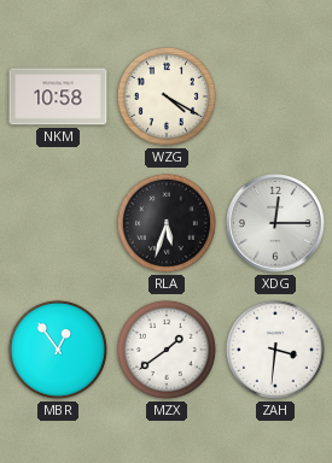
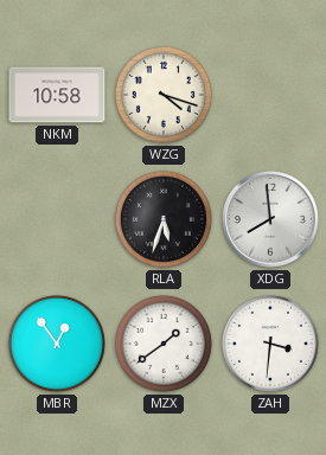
WZG: 4:20 -> 4:18 (164, 95)
XDG: 12:15 -> 7:59 (271, 220)
